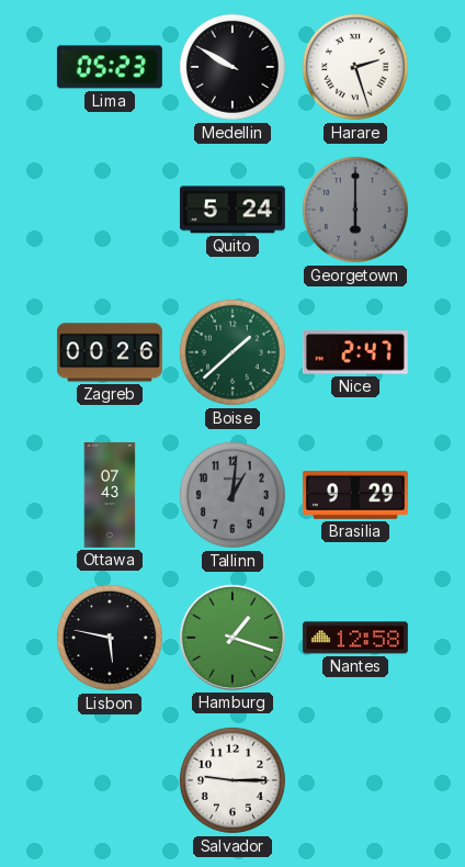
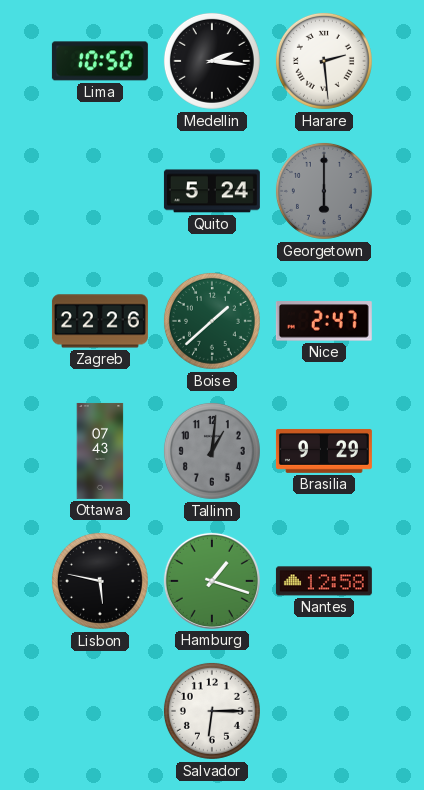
Lima: 05:23 -> 10:50 (100, 61)
Medellin: 9:50 -> 2:16 (212, 61)
Harare: 2:27 -> 2:29 (324, 61)
Zagreb: 00:26 -> 22:26 (100, 321)
Salvador: 9:15 -> 6:15 (212, 711)
